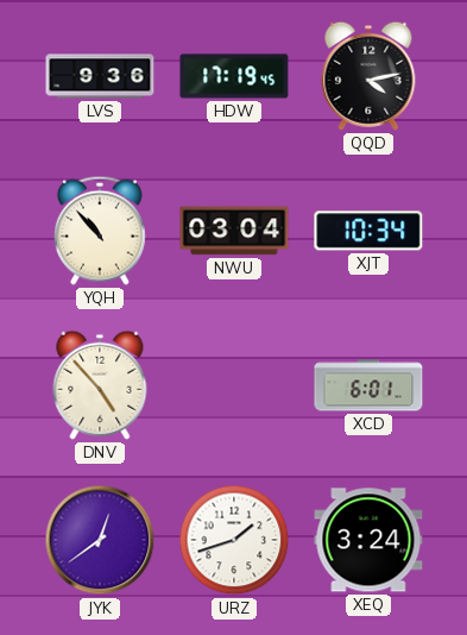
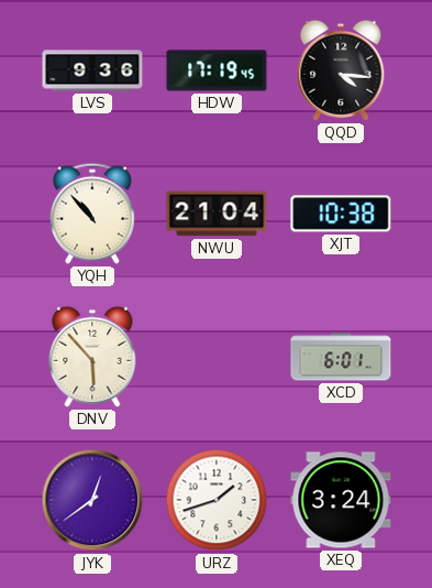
QQD: 4:13 -> 4:16 (341, 70)
NWU: 03:04 -> 21:04 (217, 214)
XJT: 10:34 -> 10:38 (341, 214)
DNV: 4:53 -> 5:53 (92, 357)
